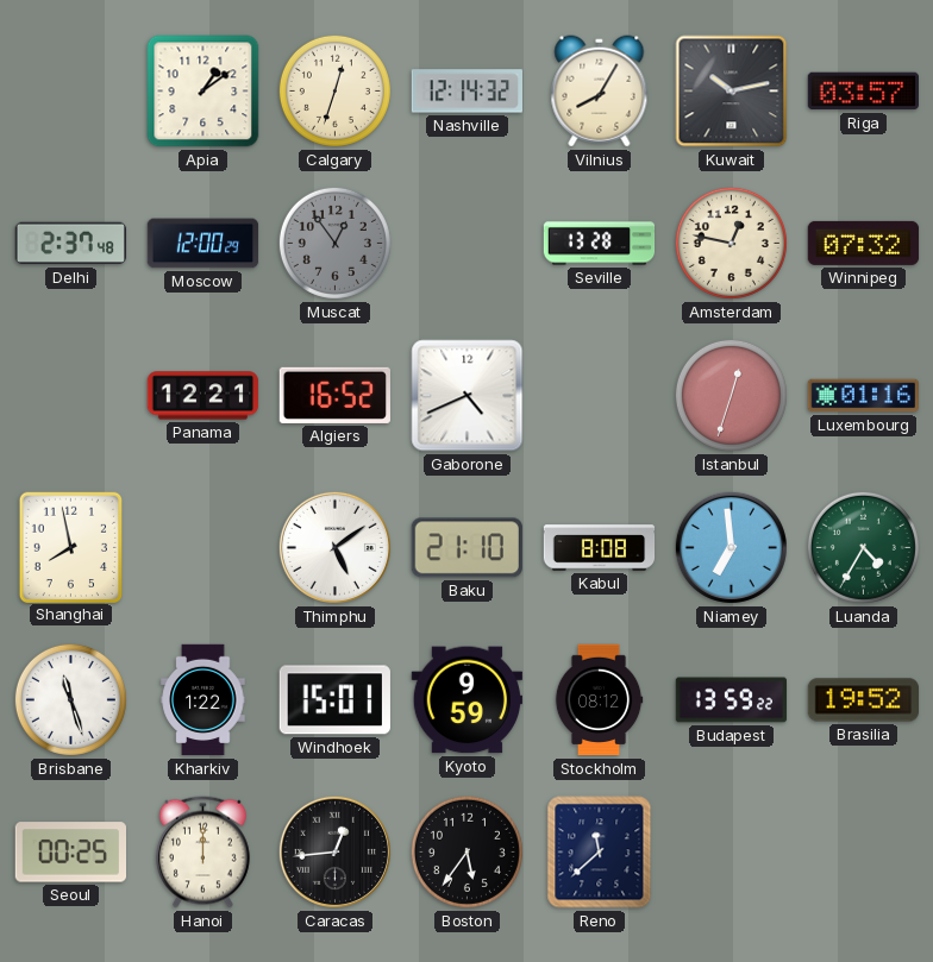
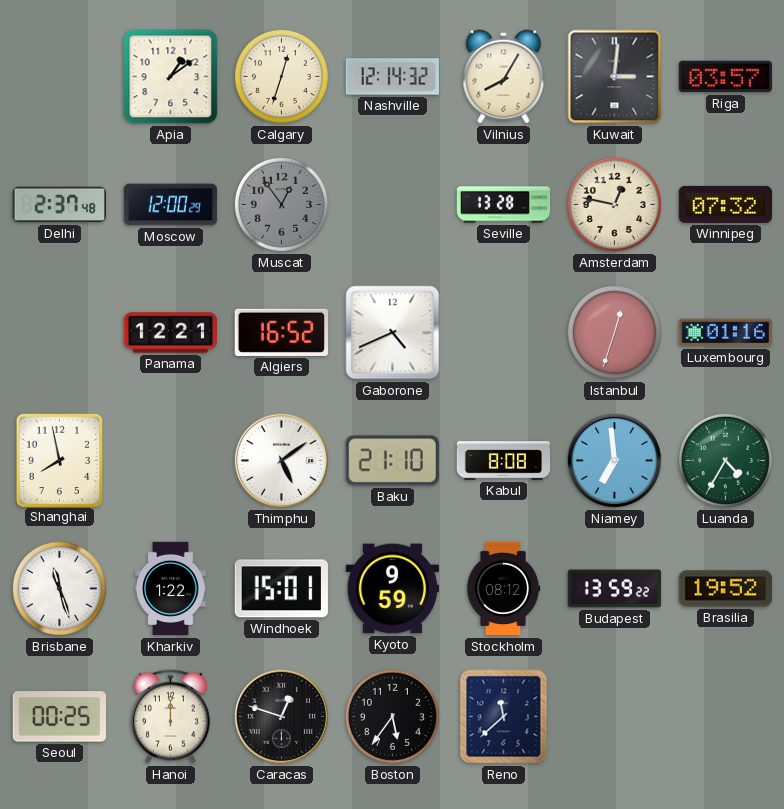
Kuwait: 10:13 -> 3:01 (615, 77)
Caracas: 12:44 -> 12:48 (281, 716)
